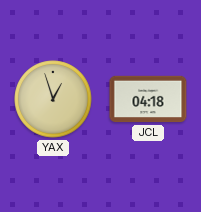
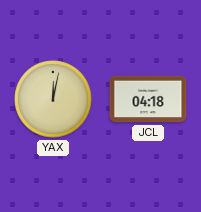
YAX: 12:57 -> 12:02 (53, 99)
